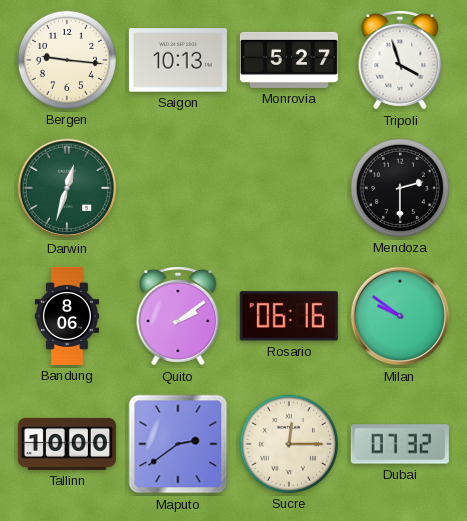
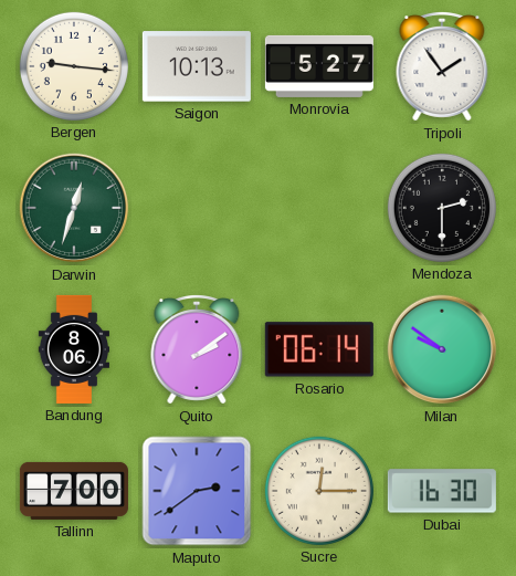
Tripoli: 3:57 -> 1:54 (442, 67)
Rosario: 06:16 -> 06:14 (319, 349)
Tallinn: 10:00 -> 7:00 (74, 491)
Dubai: 07:32 -> 16:30 (442, 491)
